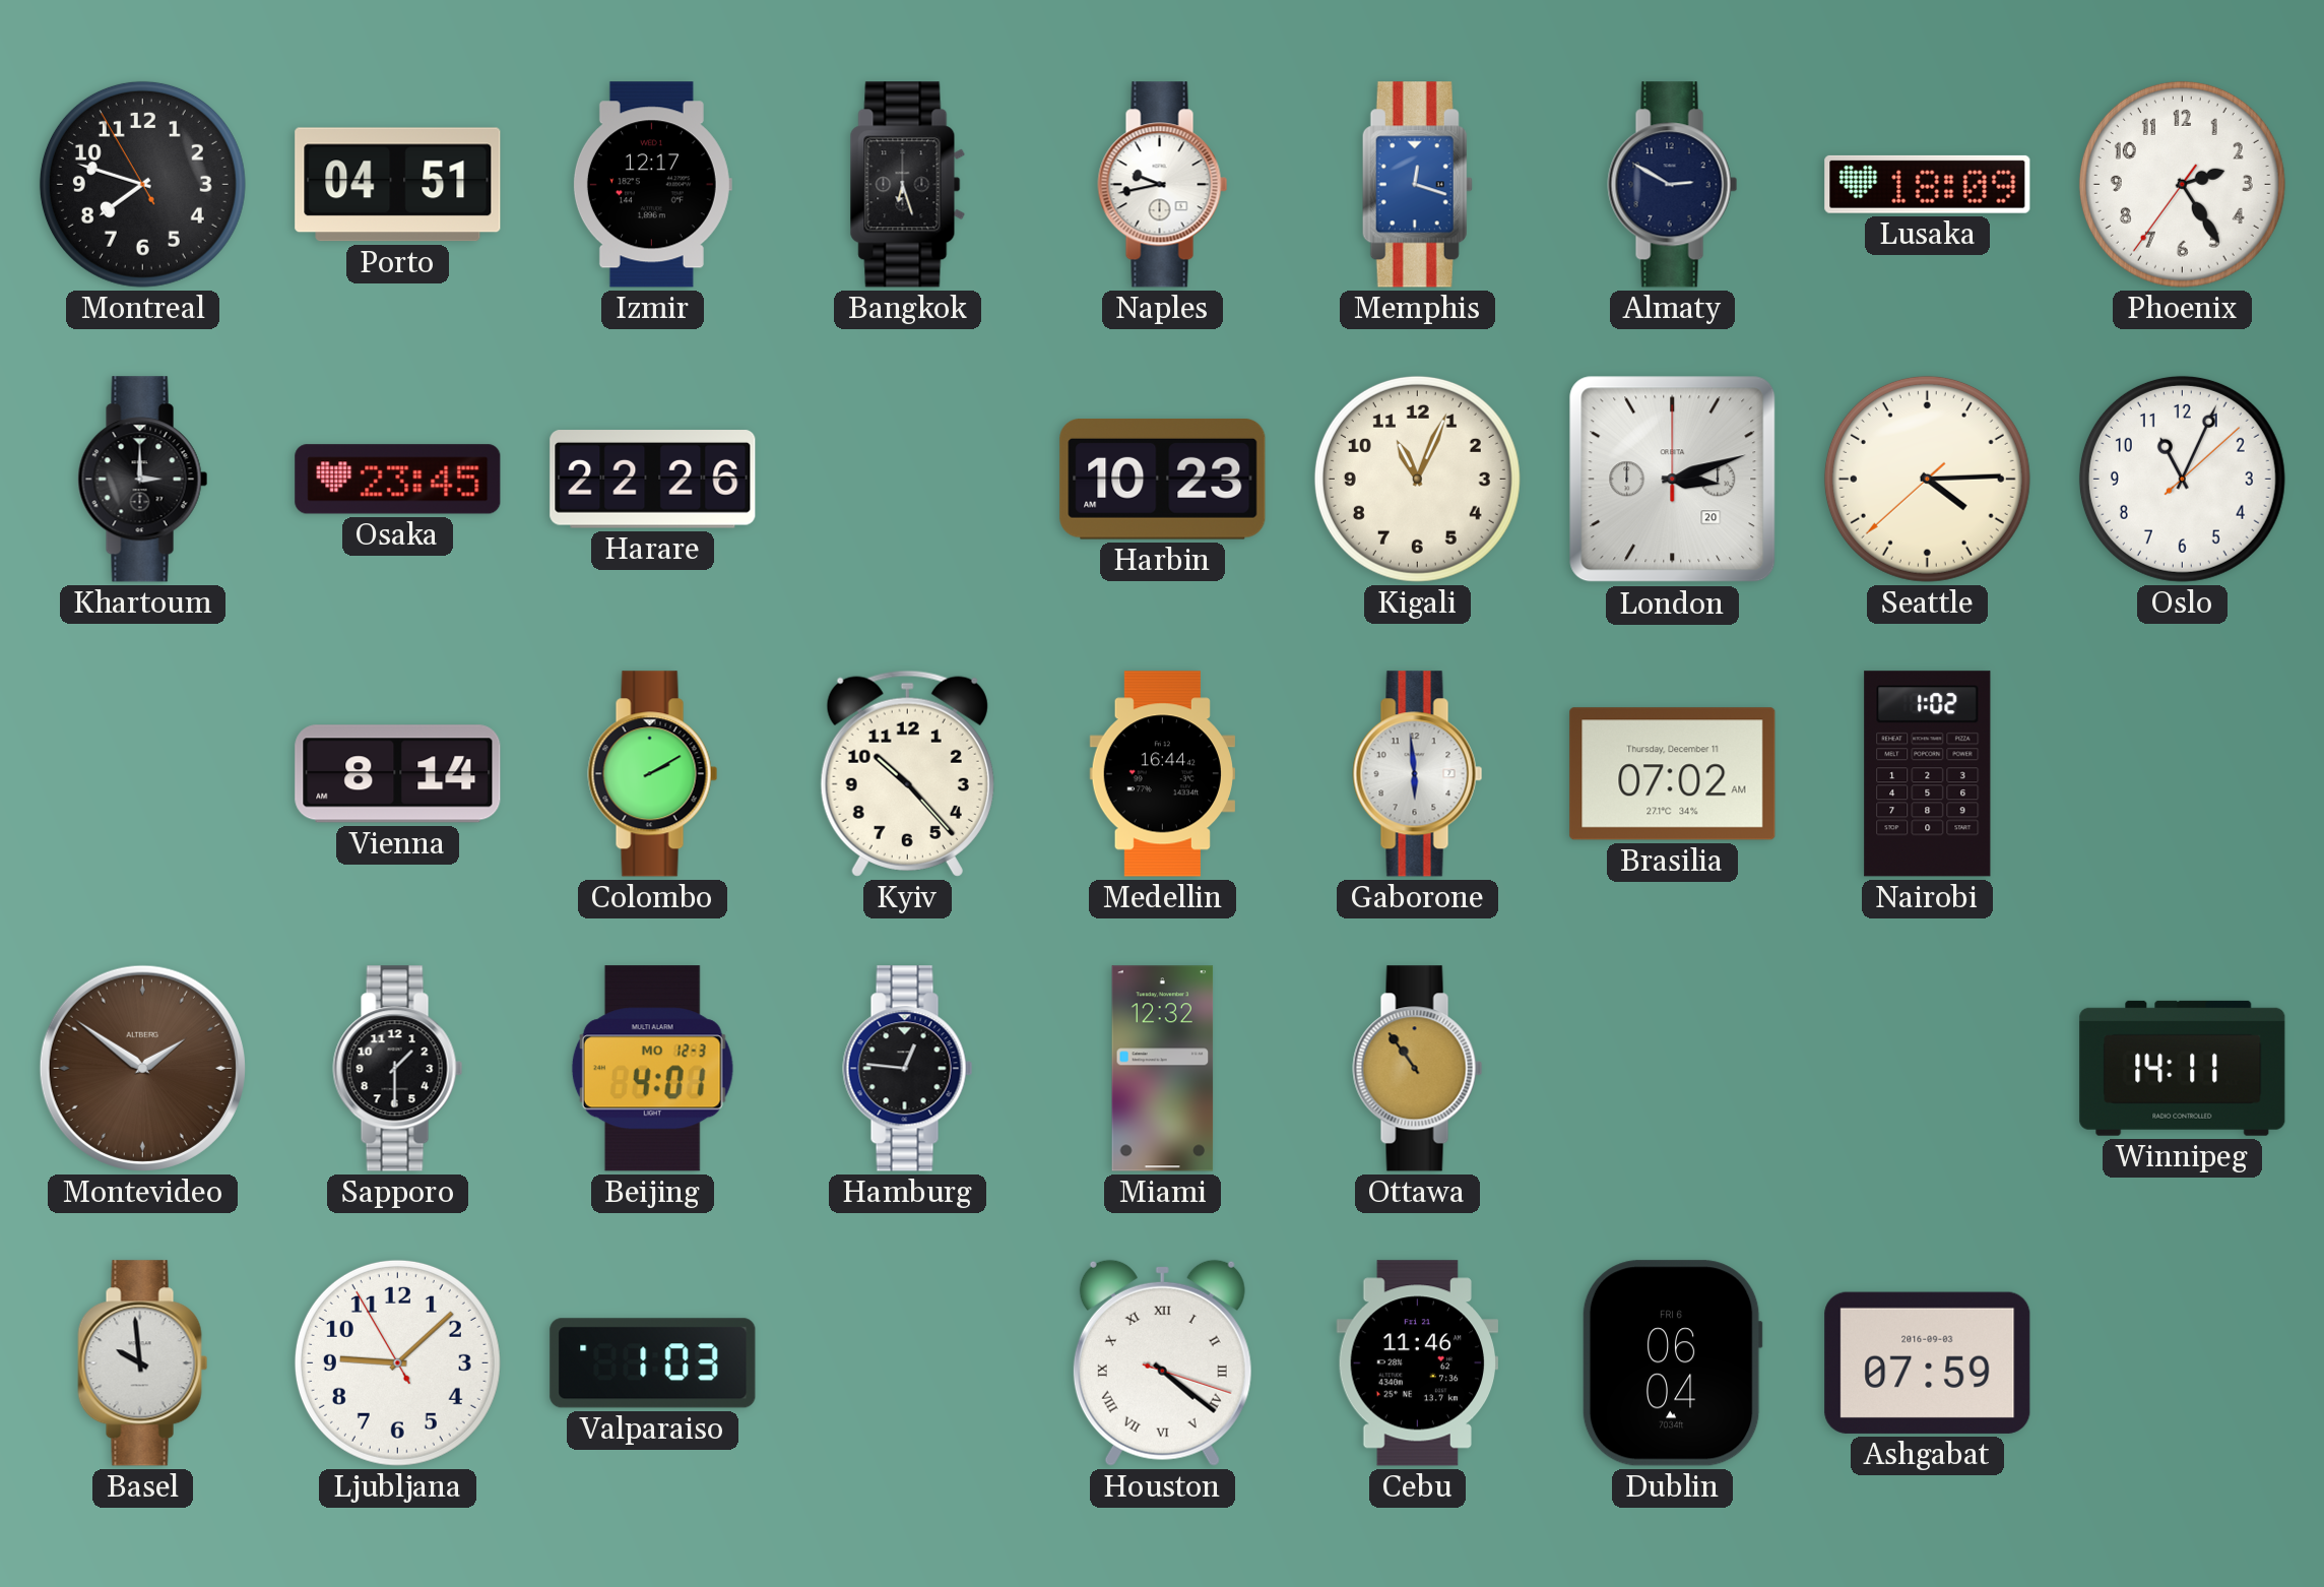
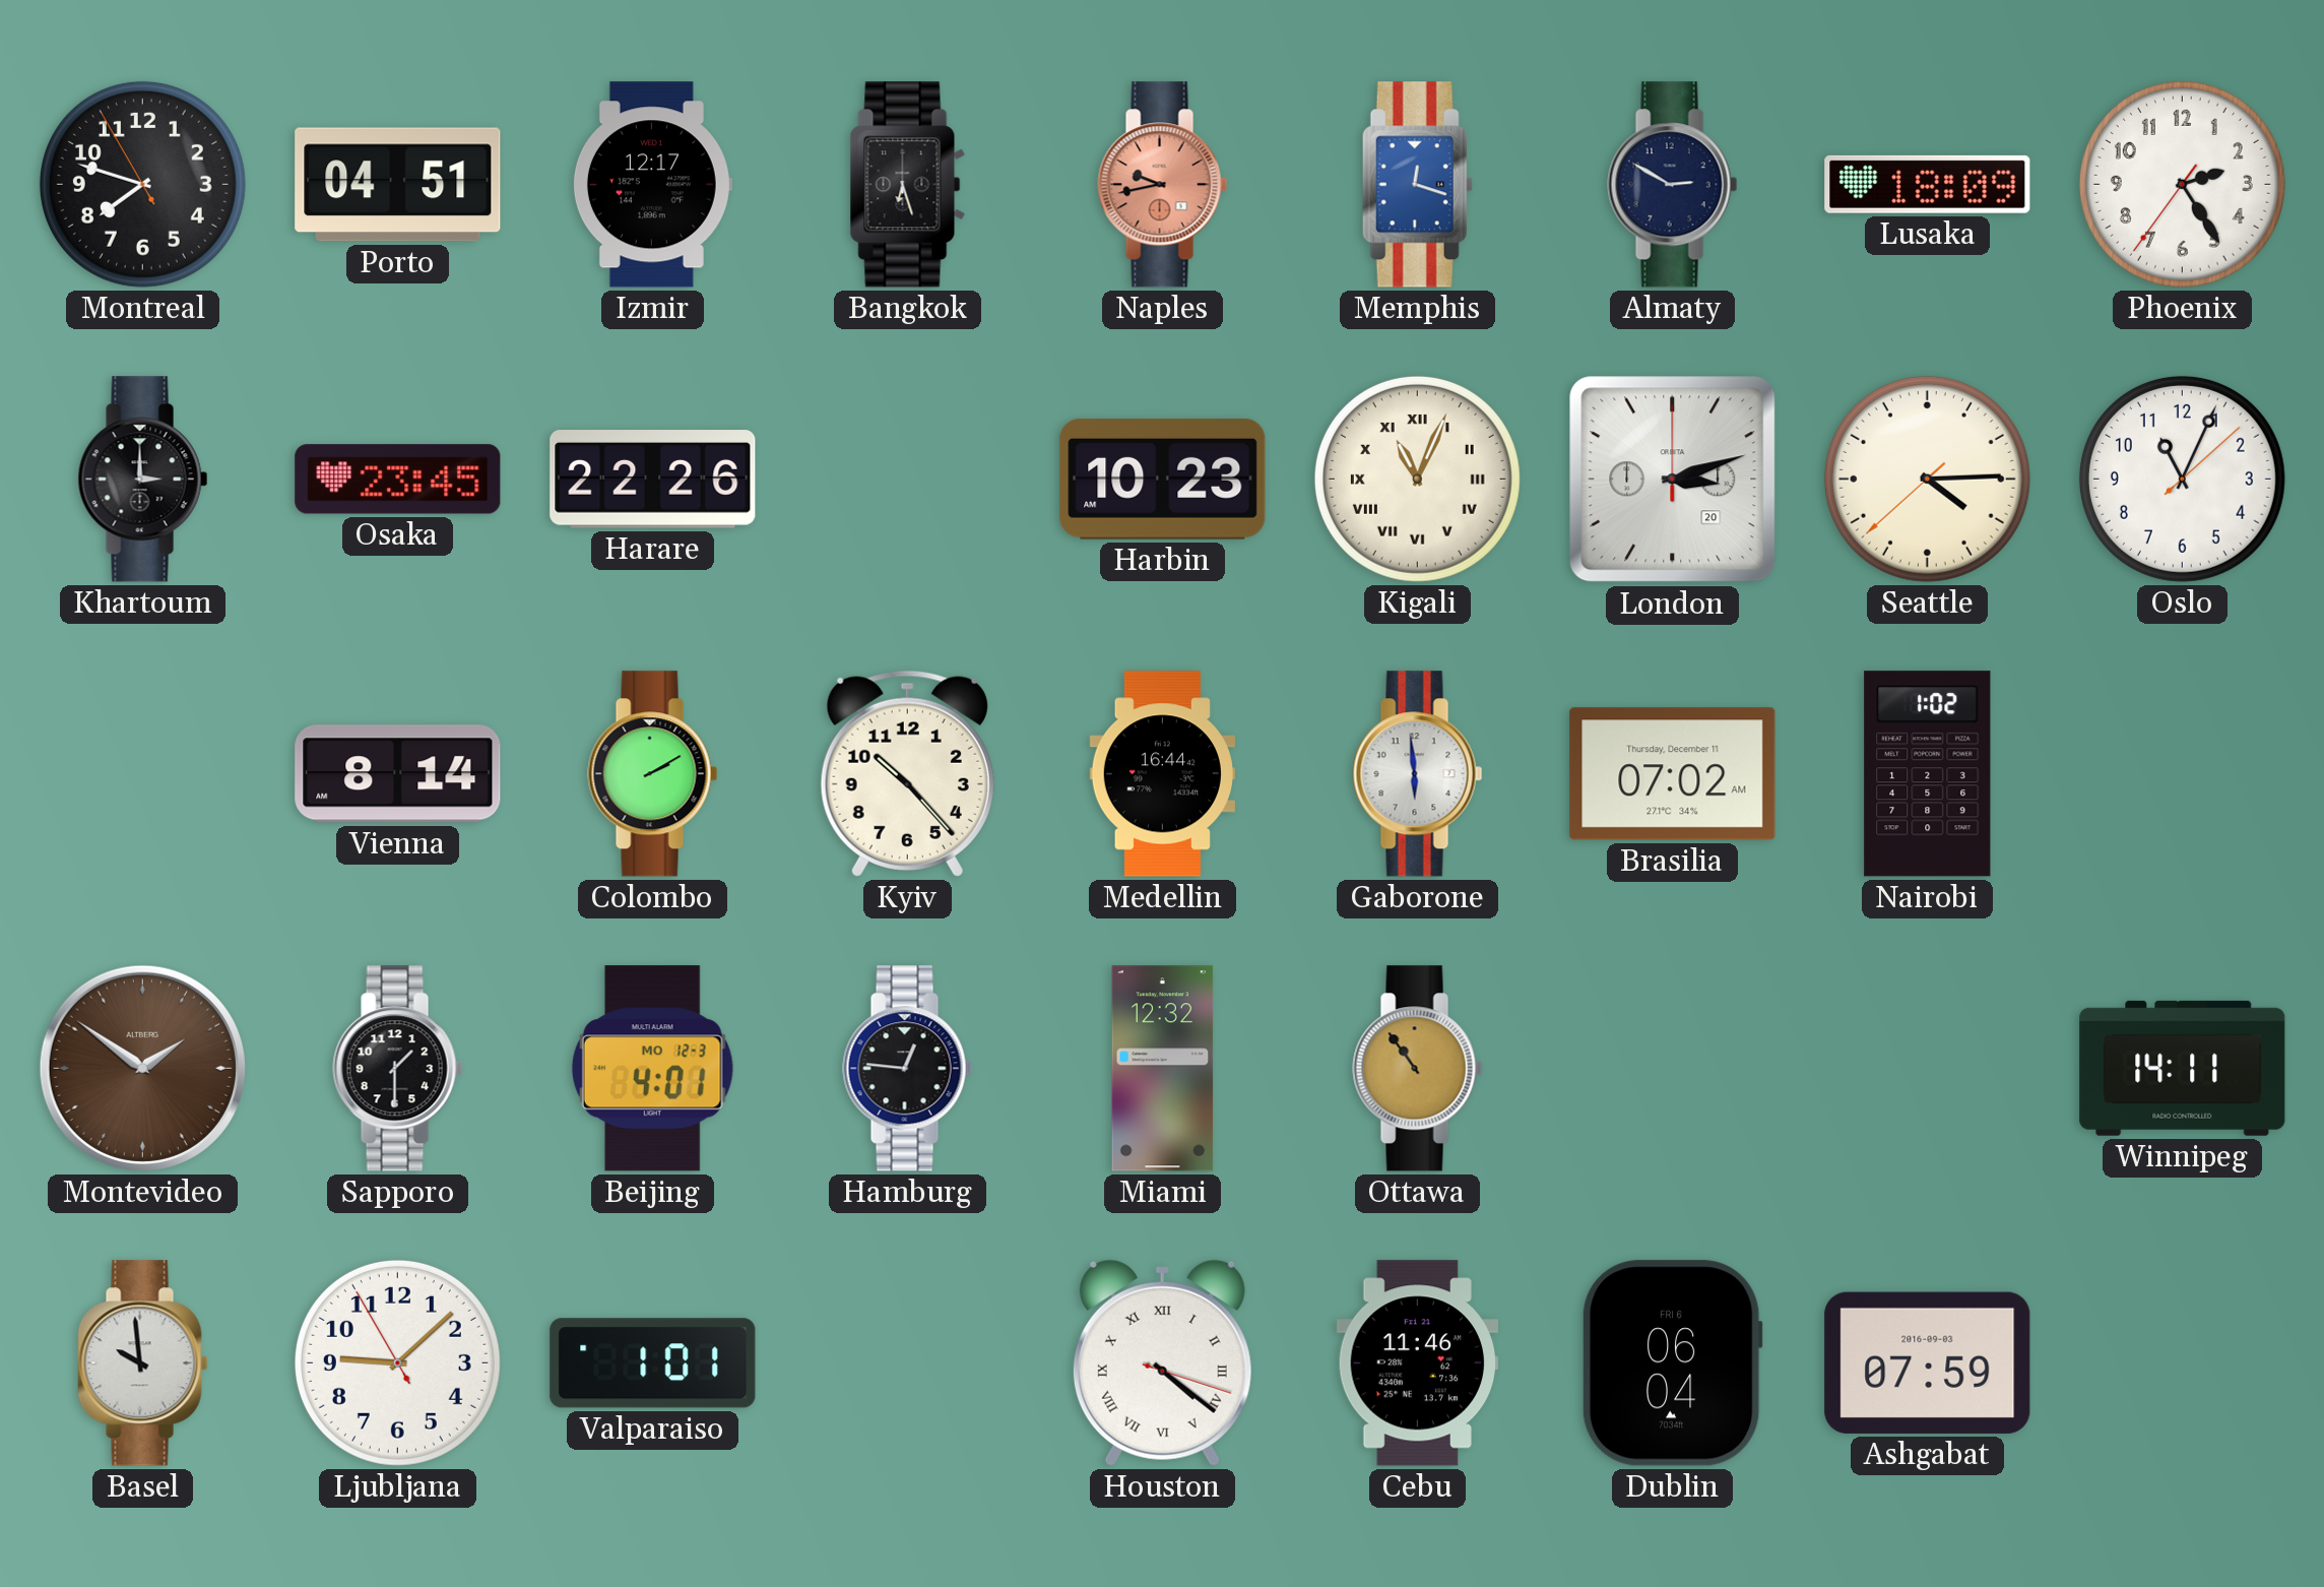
Naples dial: white -> salmon (1163, 185)
Kigali numerals: Arabic -> Roman (1417, 479)
Valparaiso: 1:03 -> 1:01 (653, 1363)
